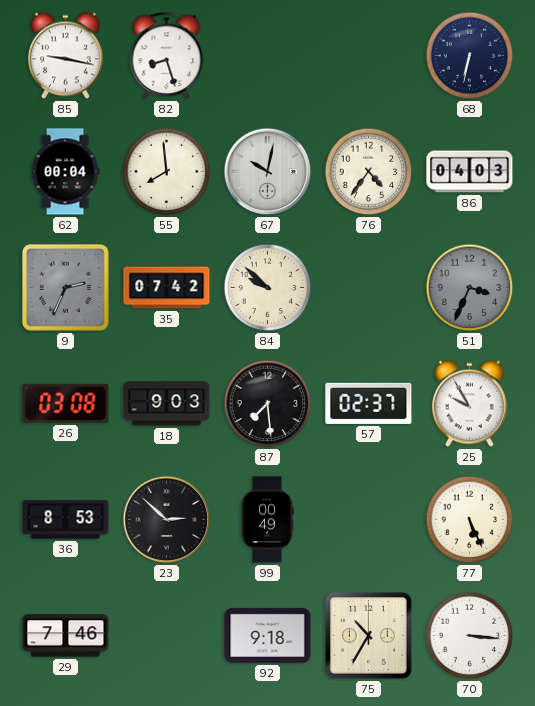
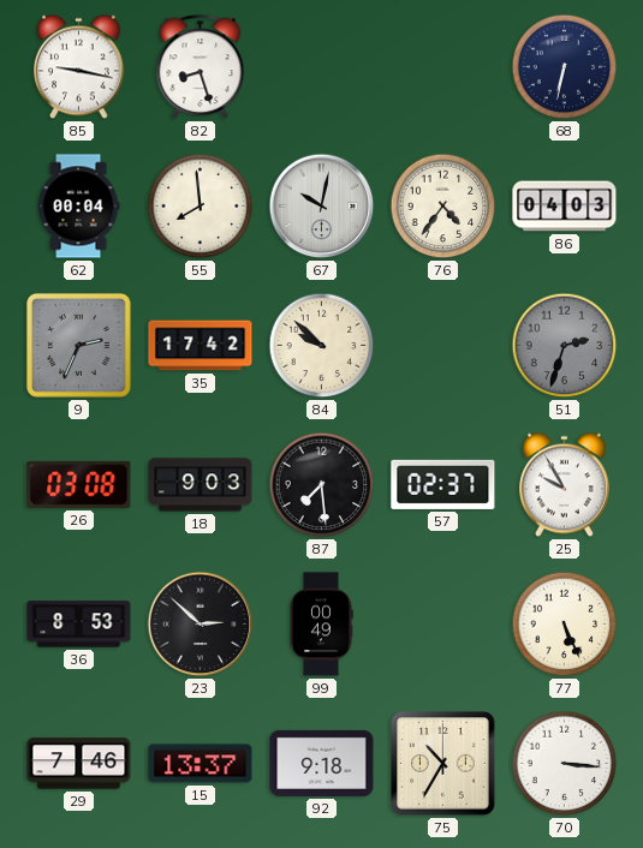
35: 07:42 -> 17:42 (201, 346)
51: 3:34 -> 2:33 (565, 346)
15: none -> 13:37 (201, 764)
